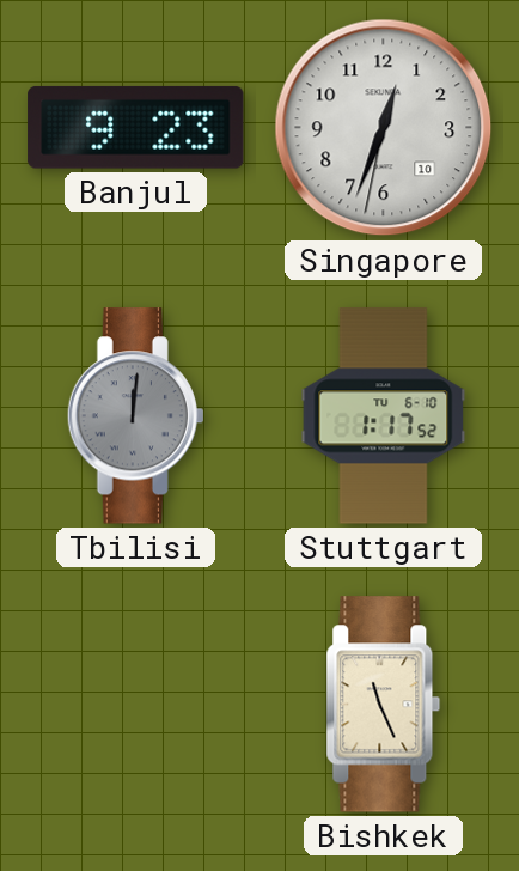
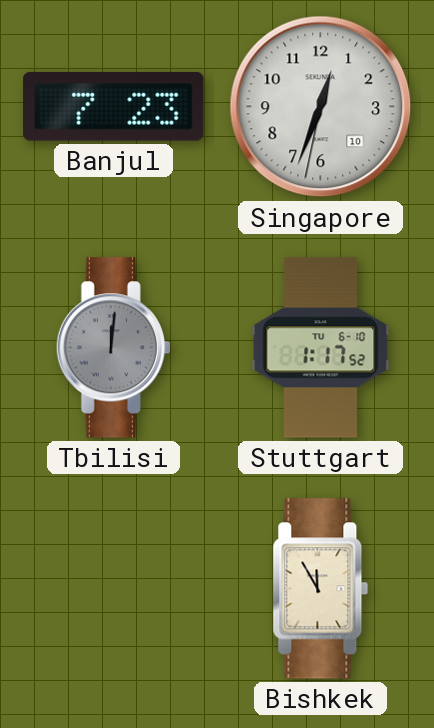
Banjul: 9:23 -> 7:23 (114, 106)
Bishkek: 11:26 -> 11:55 (321, 589)
